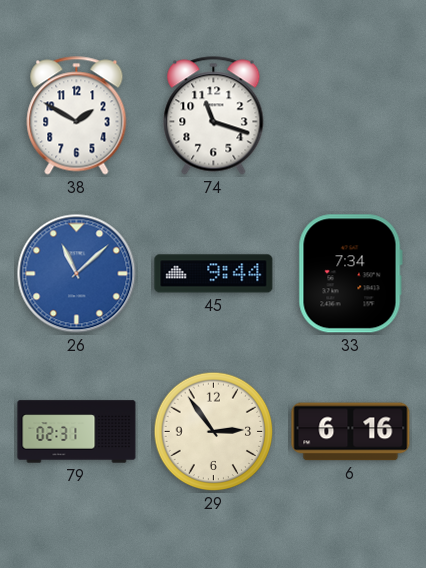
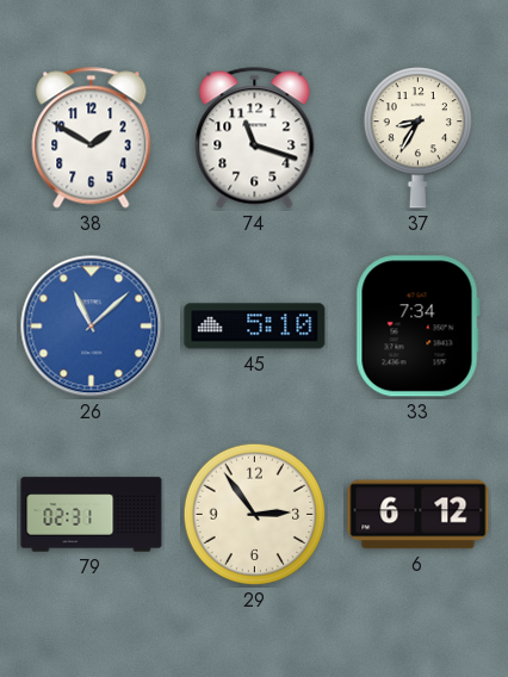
37: none -> 8:35 (417, 138)
45: 9:44 -> 5:10 (255, 327)
6: 6:16 -> 6:12 (419, 515)
